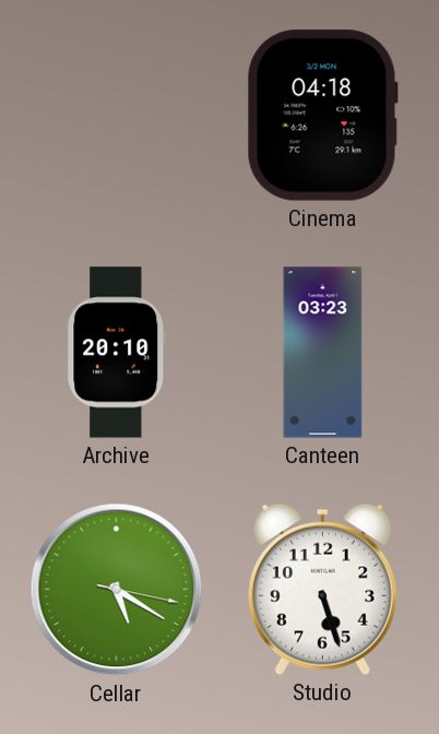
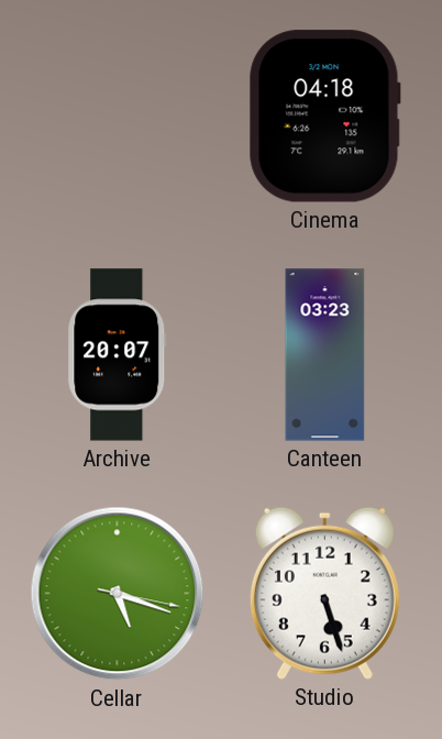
Archive: 20:10 -> 20:07 (118, 355)
Cellar: 5:20 -> 5:18 (118, 594)
